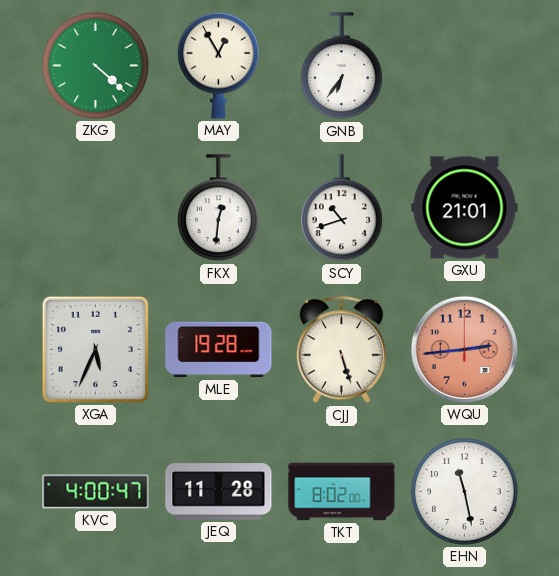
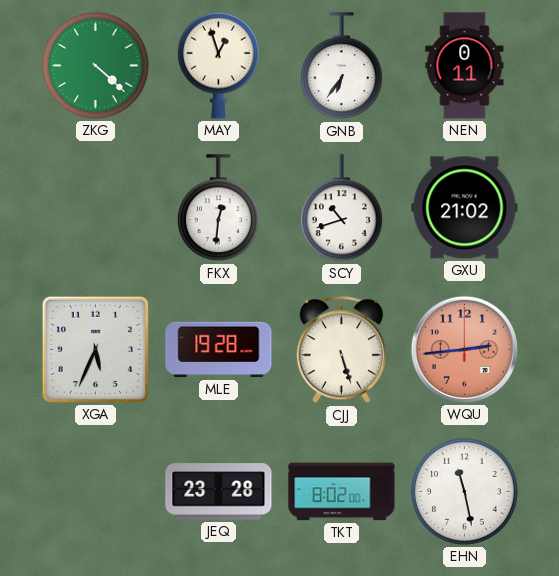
MAY: 12:55 -> 12:57 (218, 65)
NEN: none -> 0:11 (465, 66)
GXU: 21:01 -> 21:02 (465, 208)
KVC: 4:00 -> none (96, 492)
JEQ: 11:28 -> 23:28 (219, 492)
